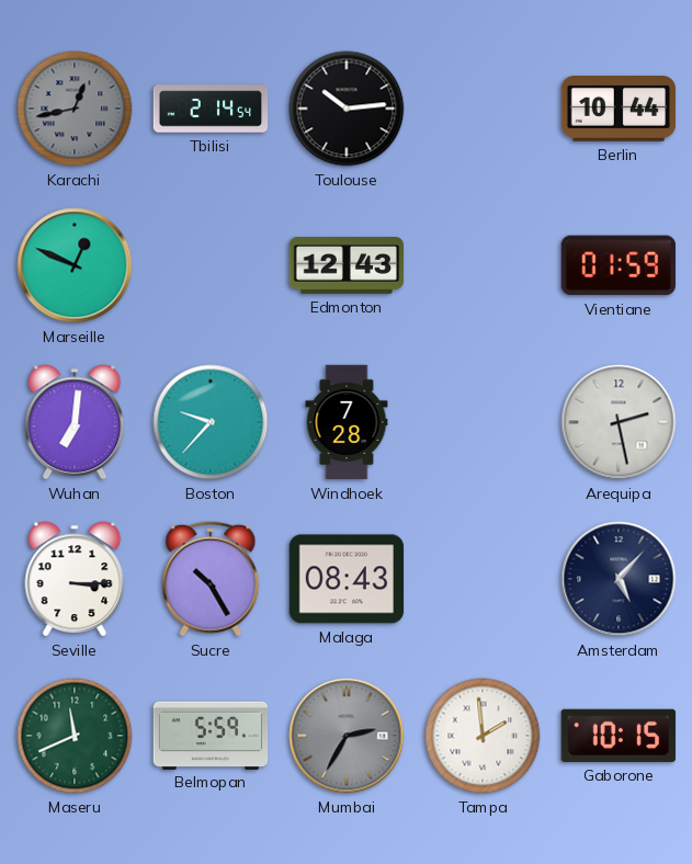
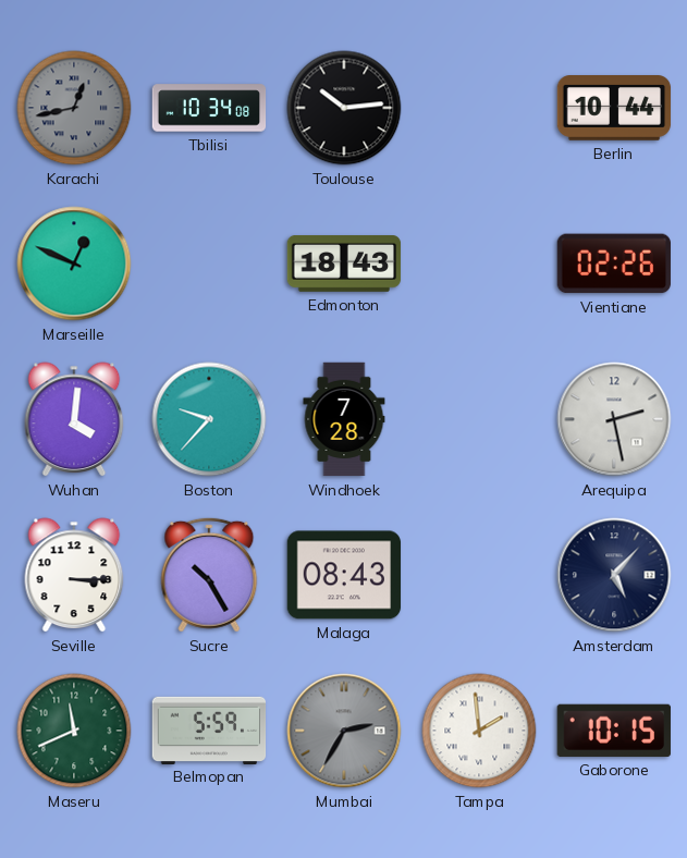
Tbilisi: 2:14 -> 10:34 (209, 108)
Edmonton: 12:43 -> 18:43 (344, 265)
Vientiane: 01:59 -> 02:26 (613, 263)
Wuhan: 7:01 -> 4:01 (74, 419)
